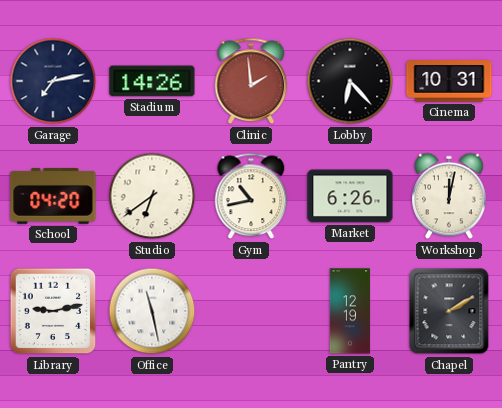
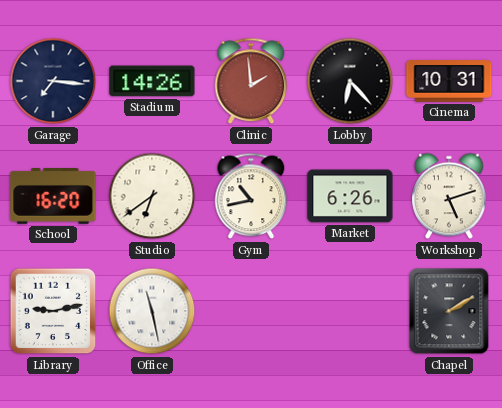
Garage: 7:13 -> 7:16 (53, 81)
School: 04:20 -> 16:20 (53, 197)
Workshop: 12:02 -> 5:12 (449, 196)
Pantry: 12:19 -> none (350, 311)
